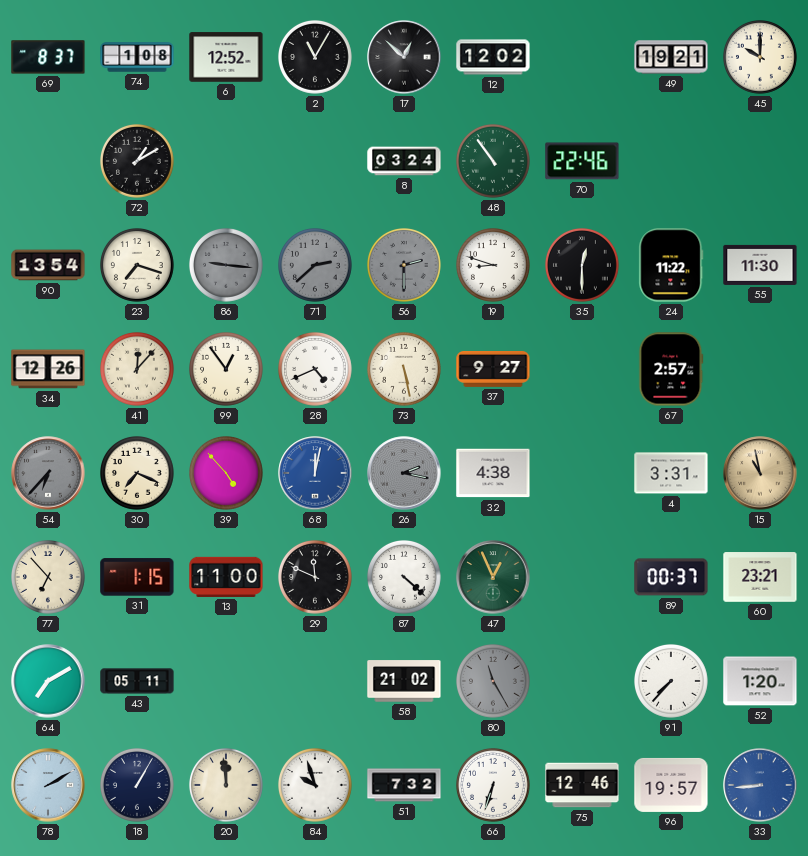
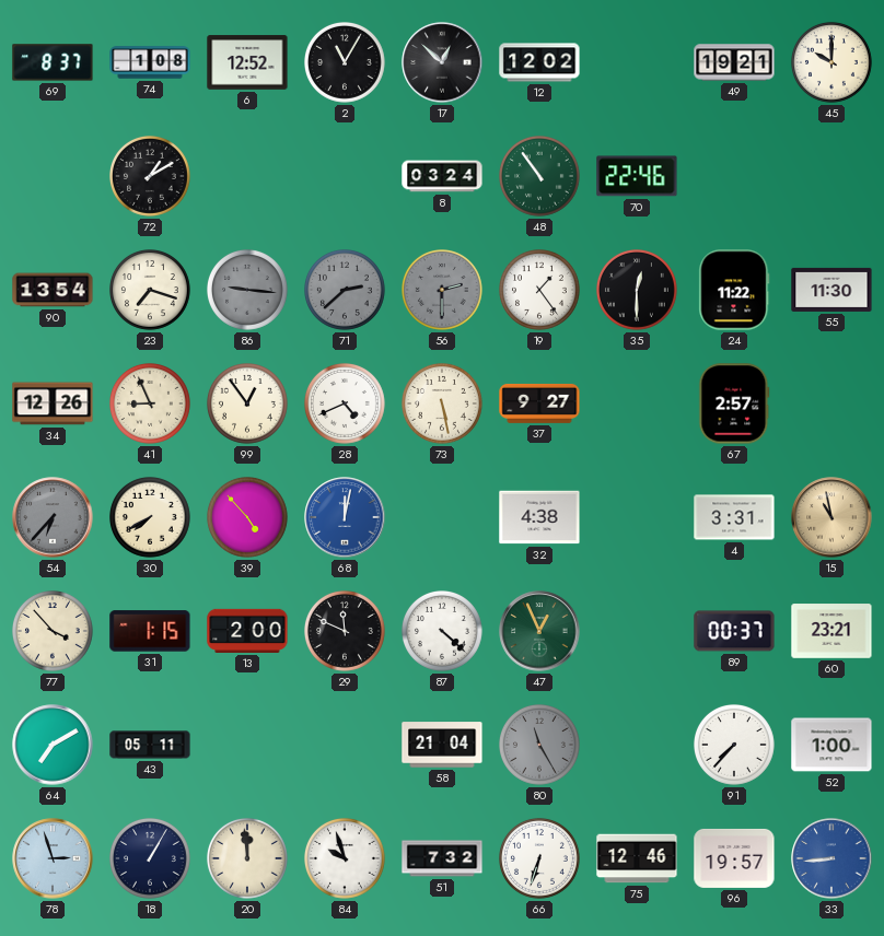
19: 8:48 -> 1:24 (540, 291)
41: 12:07 -> 8:56 (151, 405)
30: 7:19 -> 7:40 (151, 518)
26: 2:17 -> none (404, 473)
77: 6:53 -> 3:53 (54, 632)
13: 11:00 -> 2:00 (247, 631)
58: 21:02 -> 21:04 (442, 745)
52: 1:20 -> 1:00 (831, 745)
78: 2:10 -> 2:57 (53, 858)
